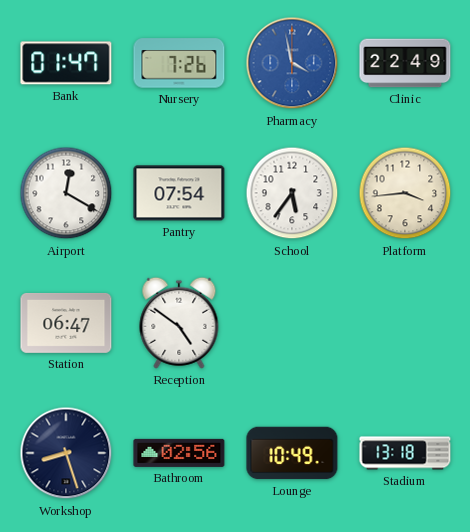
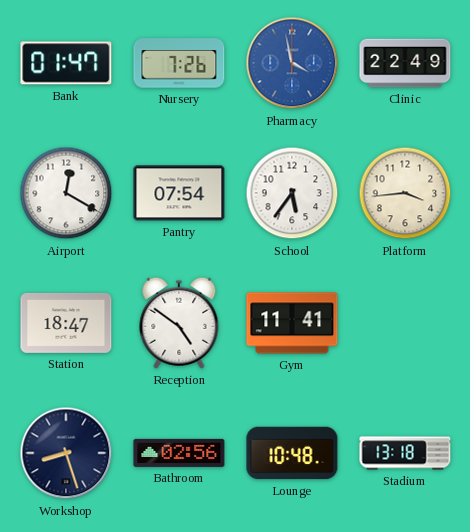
Station: 06:47 -> 18:47 (66, 323)
Gym: none -> 11:41 (292, 323)
Lounge: 10:49 -> 10:48 (292, 453)
